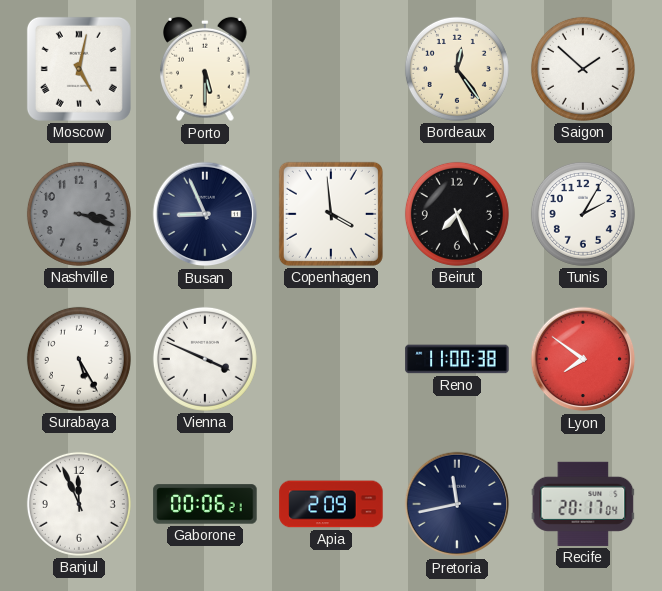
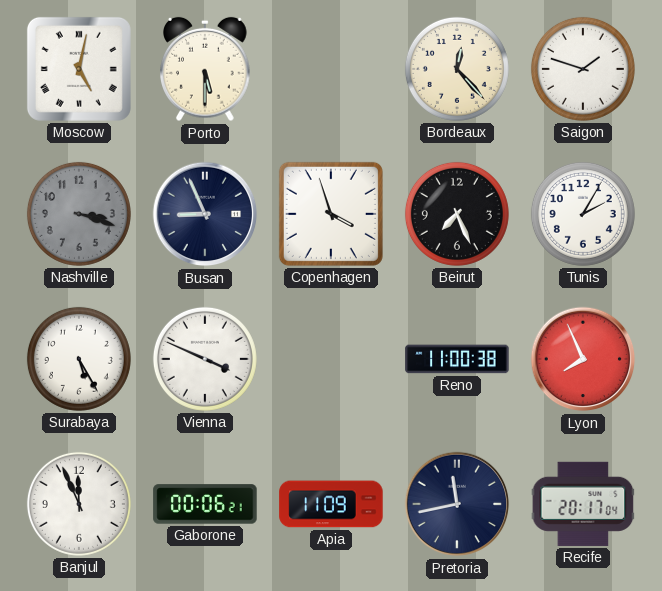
Bordeaux: 12:24 -> 12:23 (457, 69)
Saigon: 1:52 -> 1:48 (583, 69)
Copenhagen: 3:59 -> 3:57 (331, 214)
Lyon: 7:51 -> 7:56 (583, 359)
Apia: 2:09 -> 11:09 (331, 504)
